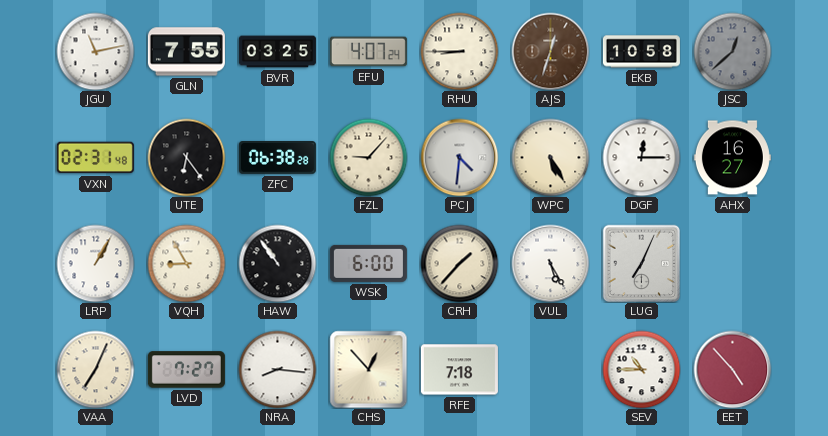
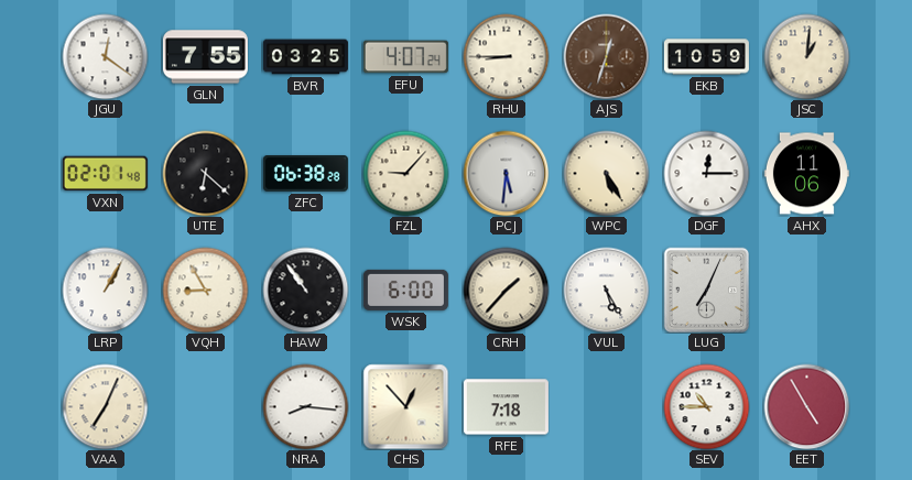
JGU: 11:13 -> 12:21 (105, 56)
EKB: 10:58 -> 10:59 (706, 57)
JSC: 12:38 -> 1:01 (806, 56)
JSC dial: grey -> cream (806, 56)
VXN: 02:31 -> 02:01 (105, 174)
UTE: 6:24 -> 6:22 (205, 173)
PCJ: 4:31 -> 5:31 (506, 173)
AHX: 16:27 -> 11:06 (806, 174)
LVD: 7:27 -> none (186, 370)
EET: 4:53 -> 4:55 (806, 406)
